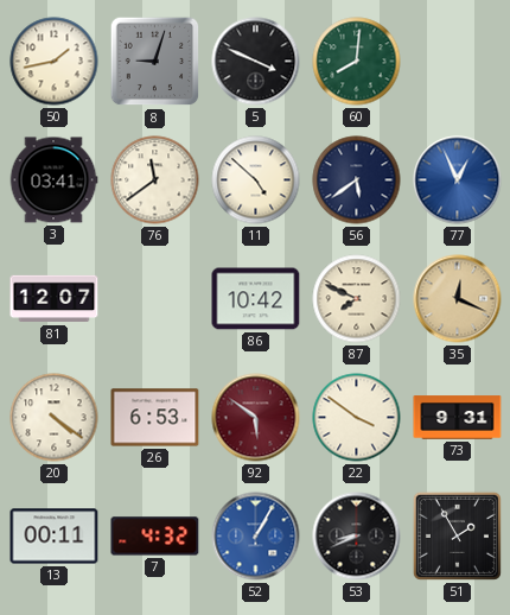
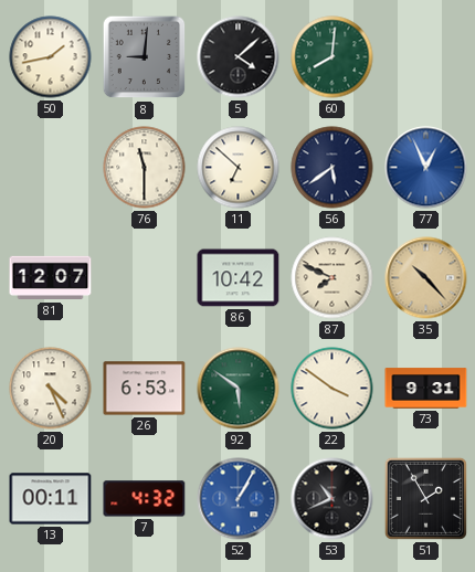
8: 9:03 -> 9:01 (145, 57)
5: 3:49 -> 4:08 (239, 57)
3: 03:41 -> none (53, 180)
76: 11:39 -> 11:30 (145, 168)
11: 4:52 -> 6:52 (239, 168)
35: 12:19 -> 10:23 (426, 278)
20: 4:21 -> 4:26 (51, 389)
92 dial: burgundy -> green (239, 389)
53: 8:41 -> 10:41 (332, 499)
